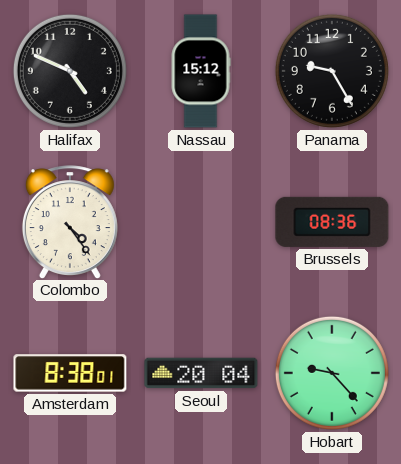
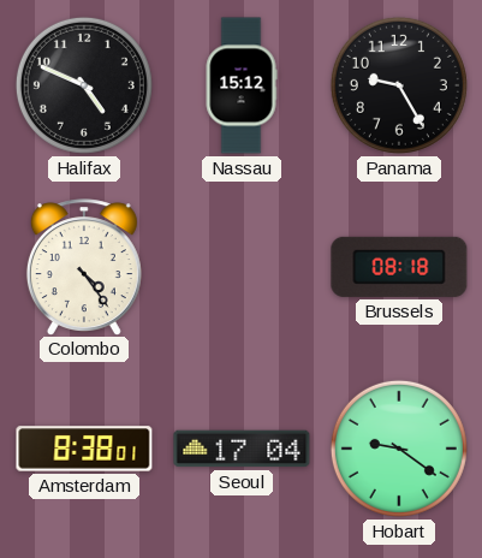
Brussels: 08:36 -> 08:18 (399, 267)
Seoul: 20:04 -> 17:04 (242, 449)
Hobart: 9:23 -> 9:21 (399, 449)
